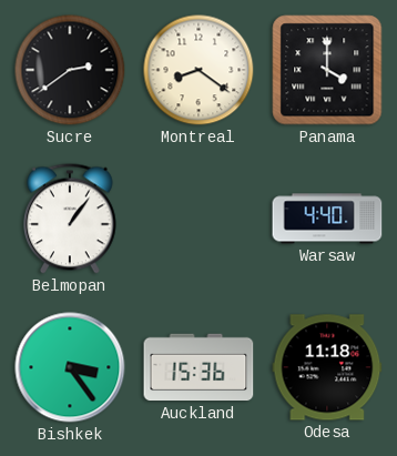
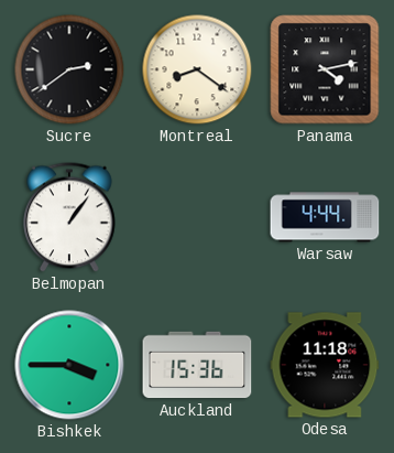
Panama: 4:00 -> 4:13 (325, 69)
Warsaw: 4:40 -> 4:44 (325, 217)
Bishkek: 3:24 -> 3:45 (69, 365)
